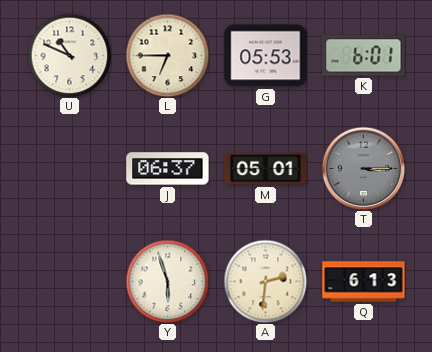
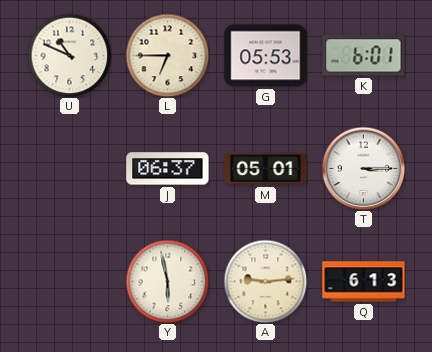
T dial: grey -> white (363, 168)
Y: 5:57 -> 5:58 (167, 281)
A: 2:31 -> 9:14 (265, 281)
